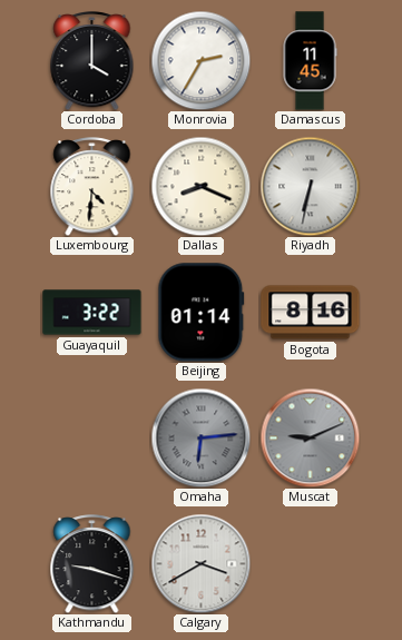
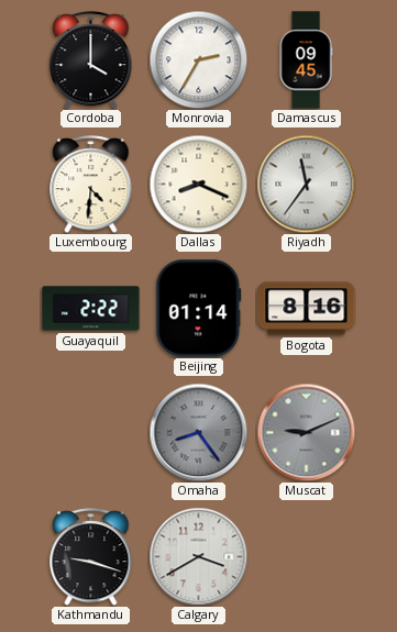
Damascus: 11:45 -> 09:45 (306, 60)
Riyadh: 6:32 -> 11:36 (306, 184)
Guayaquil: 3:22 -> 2:22 (91, 309)
Omaha: 6:14 -> 8:24 (198, 432)
